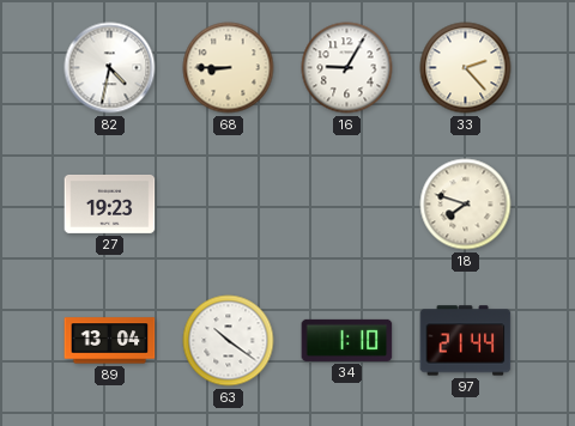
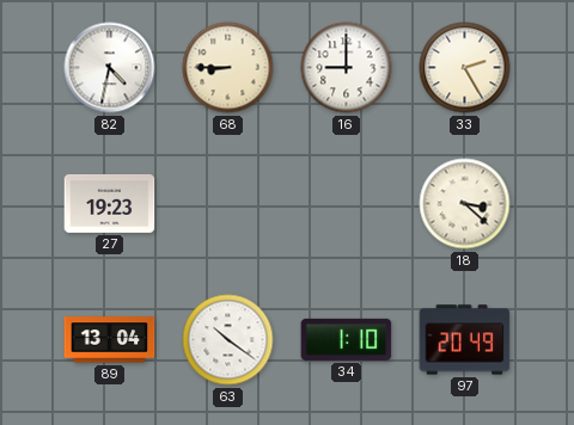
16: 9:05 -> 9:00 (347, 68)
33: 2:23 -> 2:25 (465, 68)
18: 7:48 -> 3:22 (465, 204)
97: 21:44 -> 20:49 (465, 340)
